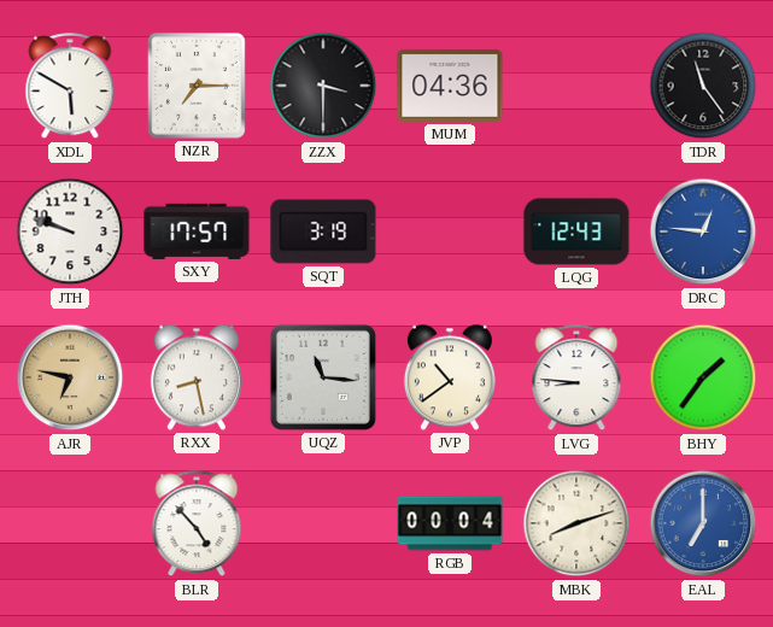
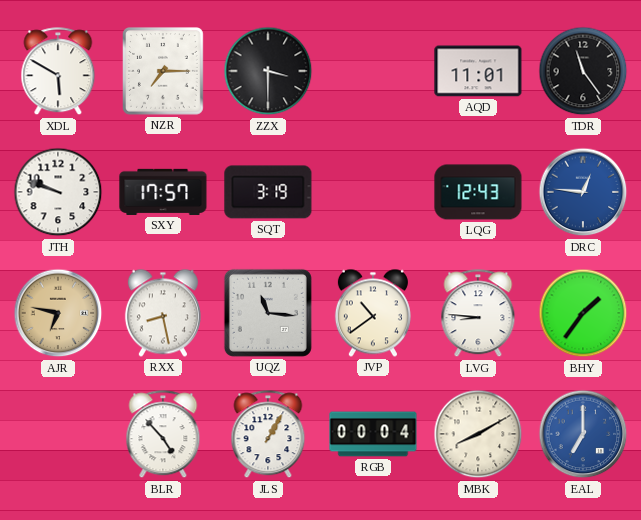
MUM: 04:36 -> none (450, 86)
AQD: none -> 11:01 (478, 71)
JLS: none -> 1:05 (268, 435)
MBK: 8:12 -> 8:10 (478, 434)
